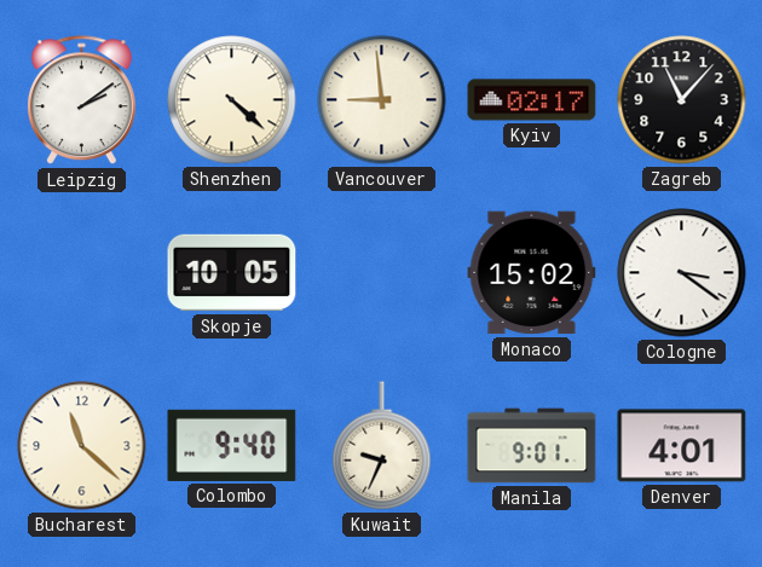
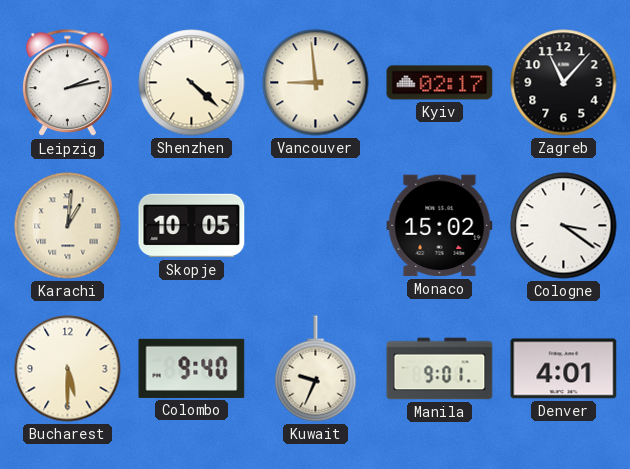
Leipzig: 2:09 -> 2:13 (67, 83)
Karachi: none -> 1:01 (68, 226)
Bucharest: 11:22 -> 5:30 (68, 369)
